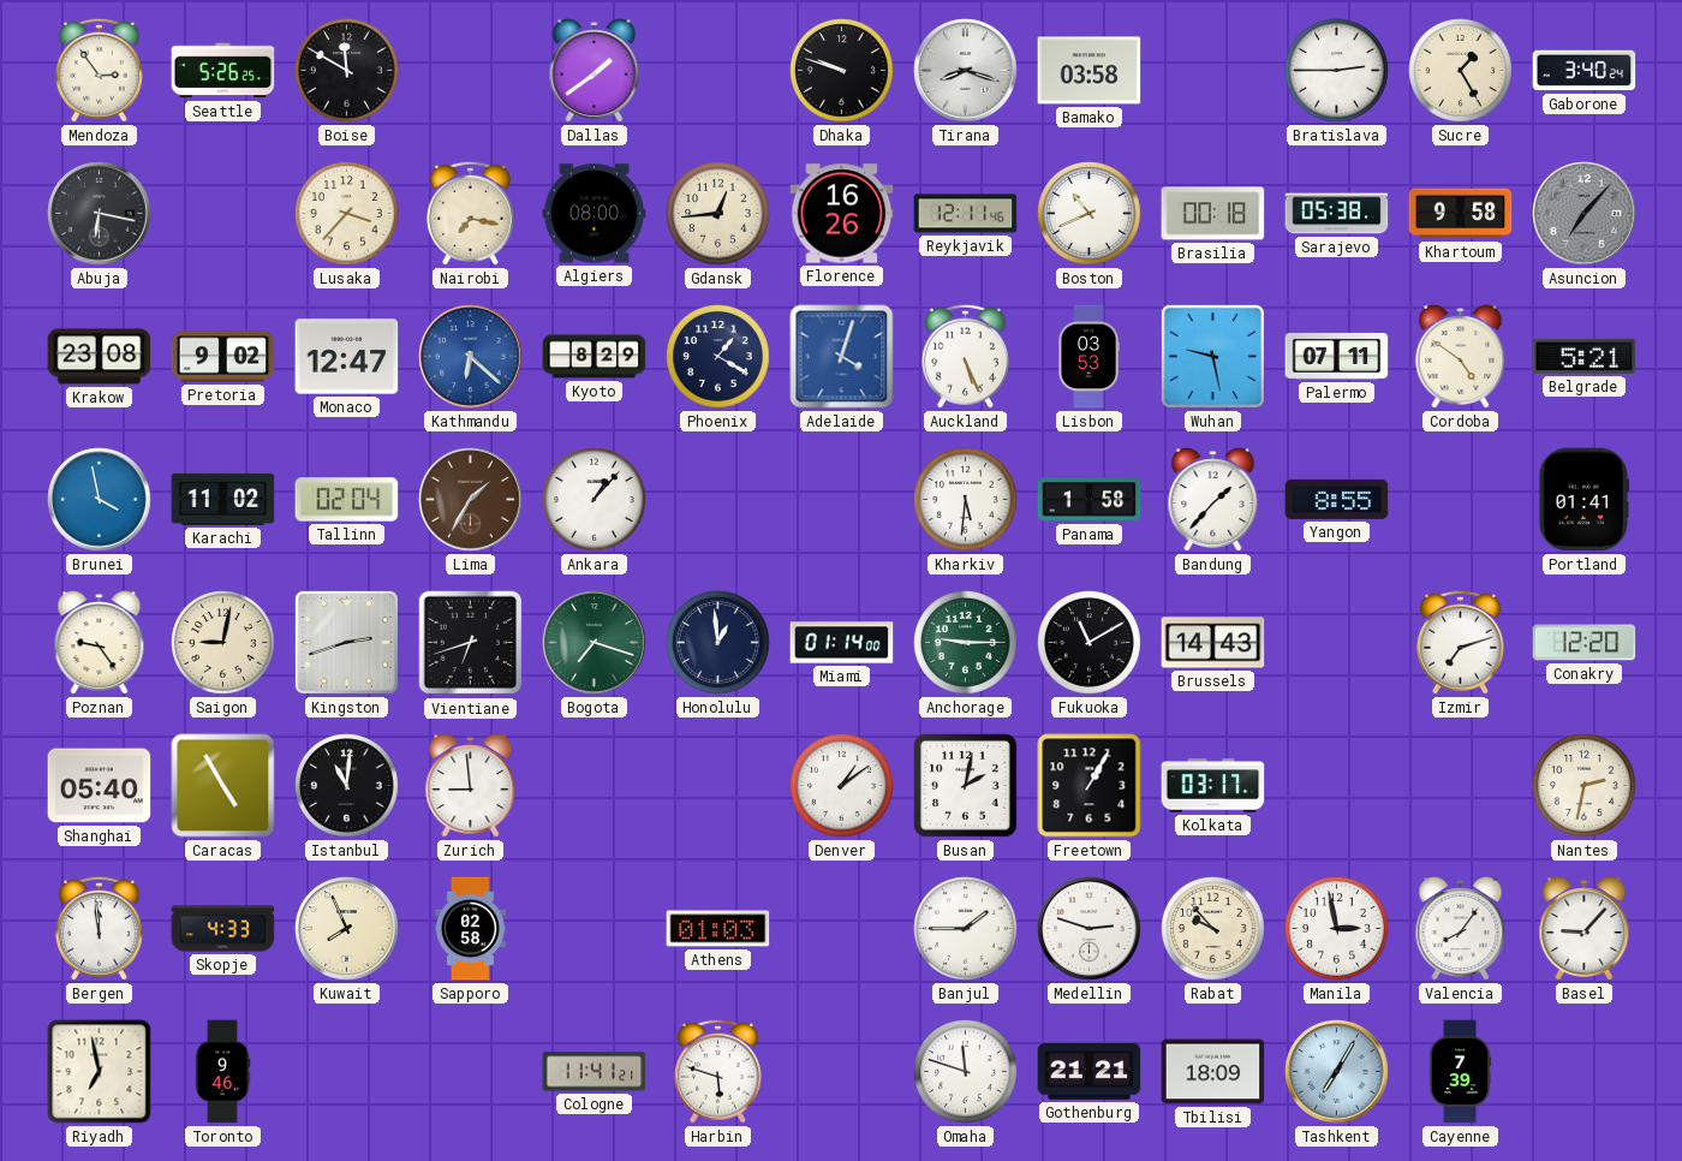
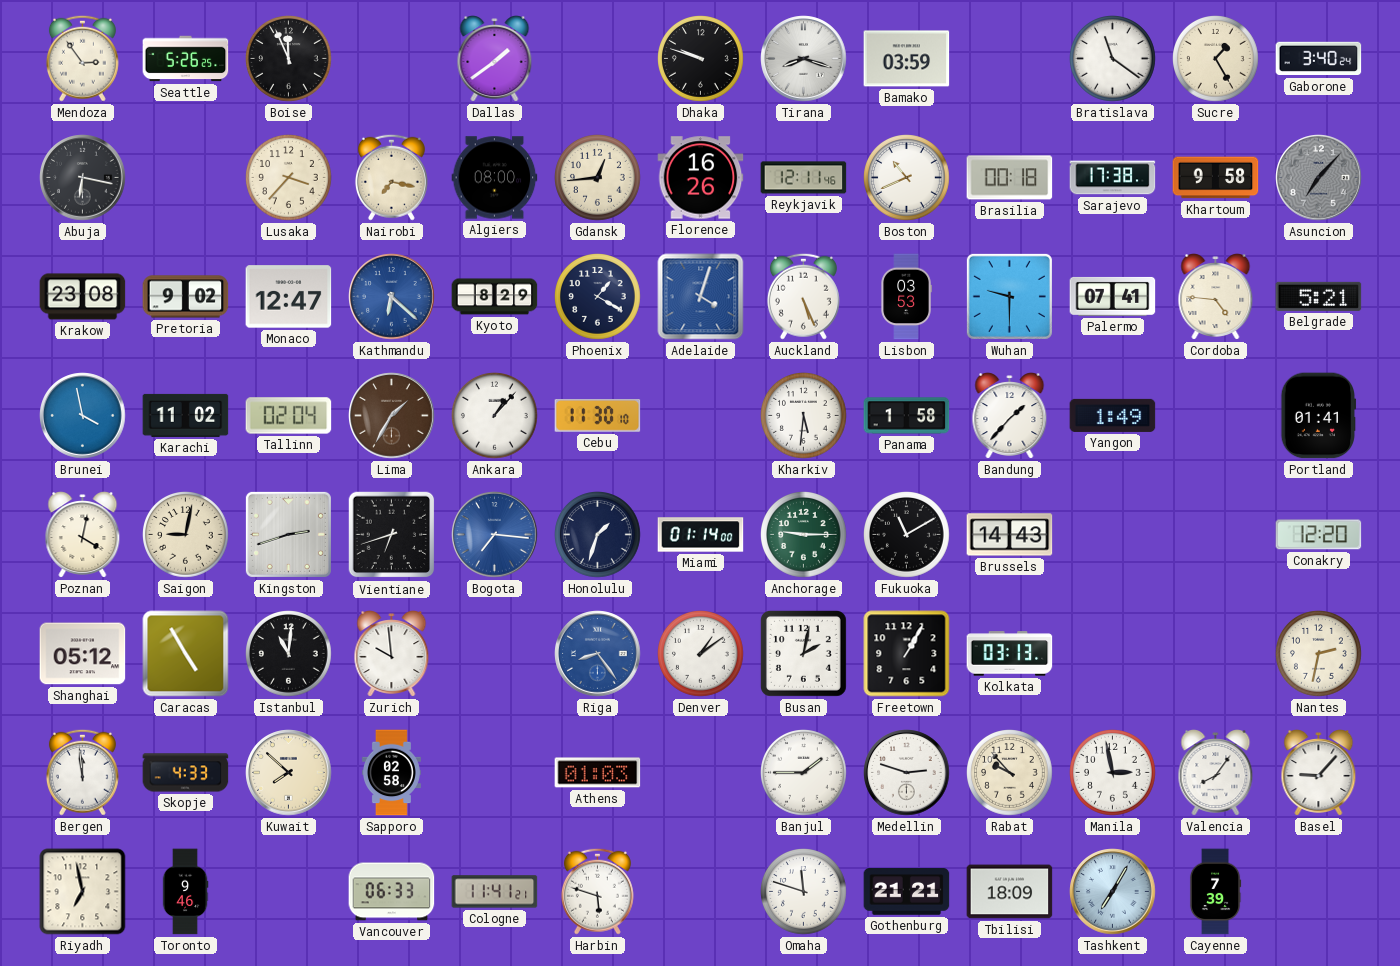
Boise: 11:50 -> 11:56 (289, 59)
Bamako: 03:58 -> 03:59 (907, 59)
Bratislava: 2:45 -> 11:21 (1113, 59)
Sarajevo: 05:38 -> 17:38 (1113, 178)
Wuhan: 9:28 -> 9:30 (1009, 296)
Palermo: 07:11 -> 07:41 (1113, 296)
Cordoba: 4:51 -> 4:46 (1216, 297)
Cebu: none -> 11:30 (598, 416)
Yangon: 8:55 -> 1:49 (1113, 415)
Poznan: 9:24 -> 4:02 (83, 535)
Bogota: 7:18 -> 7:16 (495, 535)
Bogota dial: green -> blue (495, 535)
Honolulu: 12:59 -> 1:33 (598, 535)
Izmir: 7:12 -> none (1460, 642)
Shanghai: 05:40 -> 05:12 (83, 654)
Zurich: 8:59 -> 9:59 (392, 654)
Riga: none -> 8:24 (598, 654)
Kolkata: 03:17 -> 03:13 (1010, 654)
Kuwait: 7:56 -> 7:52 (289, 773)
Vancouver: none -> 06:33 (392, 892)
